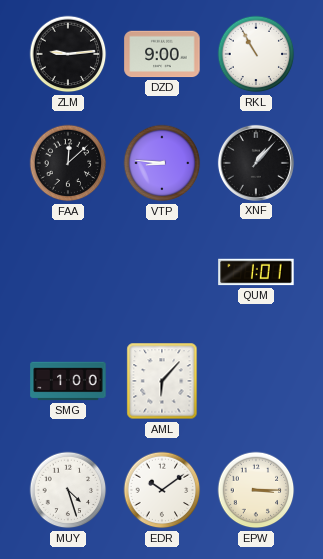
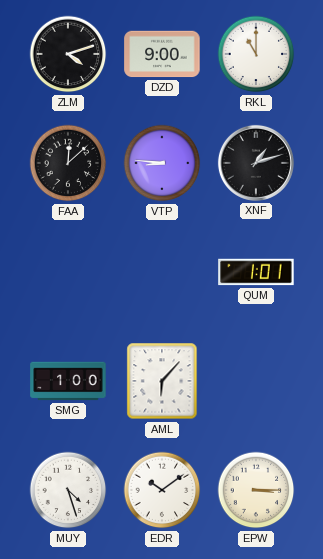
ZLM: 9:14 -> 4:12 (68, 54)
RKL: 10:55 -> 11:00 (256, 54)
XNF: 1:07 -> 1:12 (256, 163)
